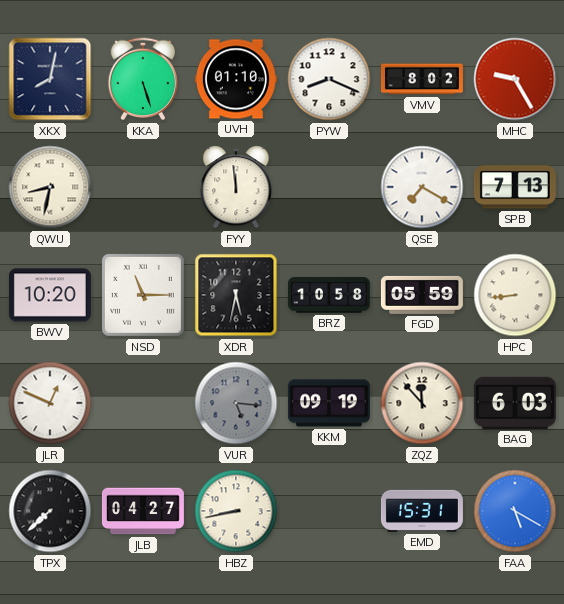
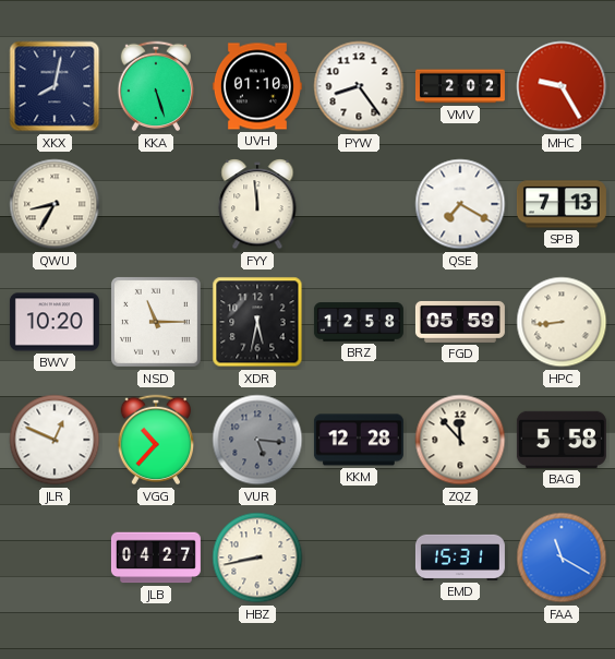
PYW: 8:19 -> 8:24 (359, 86)
VMV: 8:02 -> 2:02 (460, 86)
QWU: 8:32 -> 8:35 (55, 204)
BRZ: 10:58 -> 12:58 (359, 322)
VGG: none -> 10:37 (156, 440)
KKM: 09:19 -> 12:28 (359, 440)
BAG: 6:03 -> 5:58 (562, 440)
TPX: 7:38 -> none (50, 511)
FAA: 5:20 -> 11:20 (562, 558)
